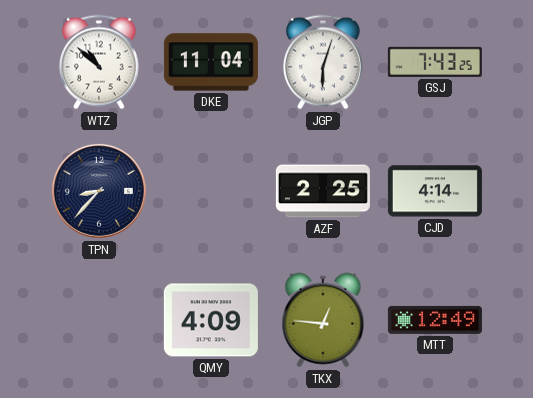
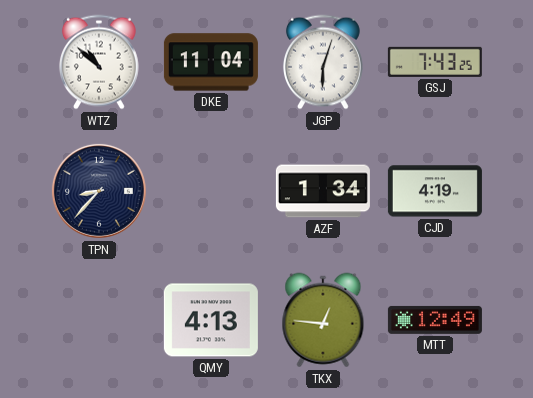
AZF: 2:25 -> 1:34 (323, 191)
CJD: 4:14 -> 4:19 (435, 191)
QMY: 4:09 -> 4:13 (211, 320)
